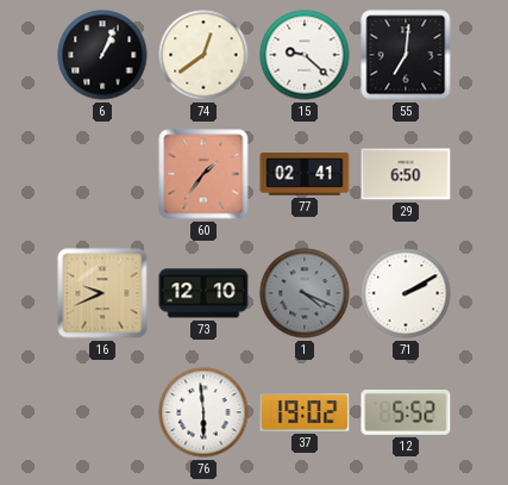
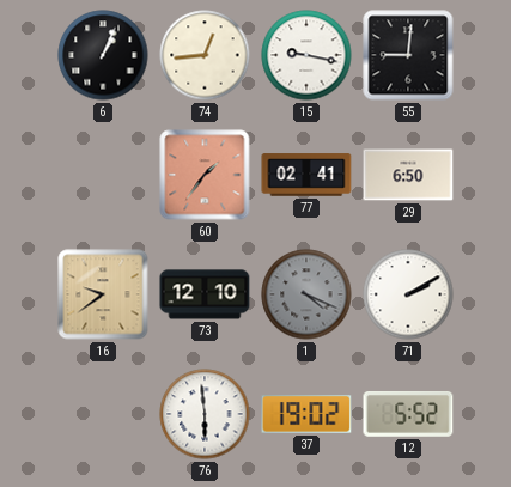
74: 12:39 -> 12:44 (205, 55)
15: 9:22 -> 9:17 (306, 55)
55: 7:01 -> 9:01 (408, 55)
16: 9:41 -> 9:39 (103, 294)
